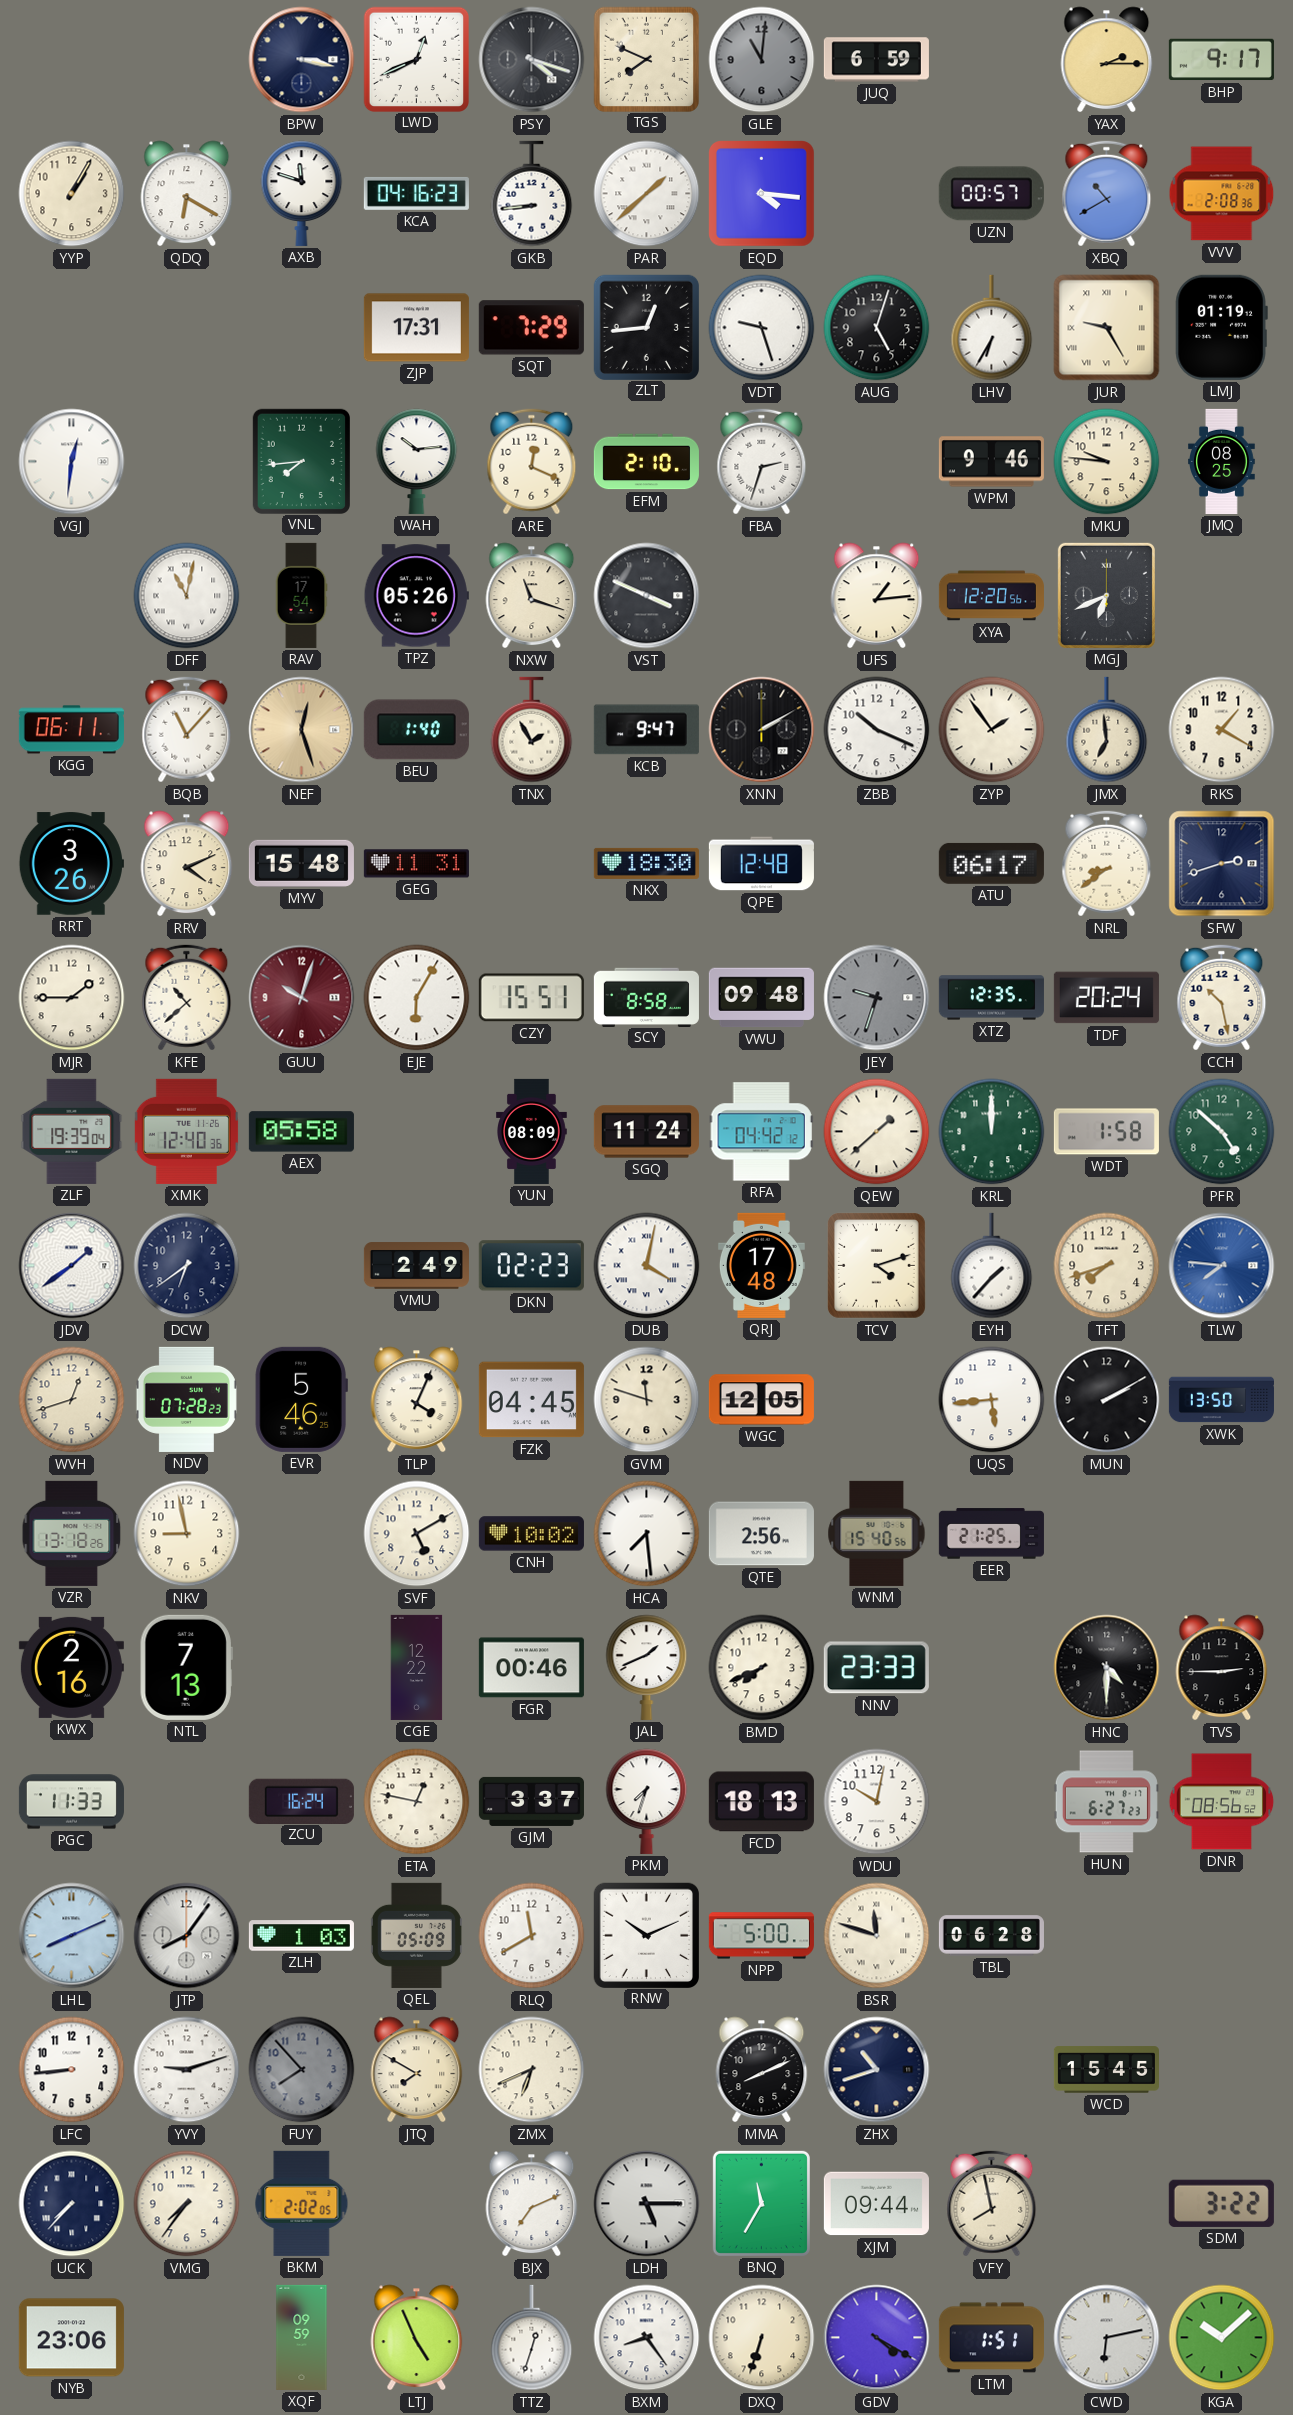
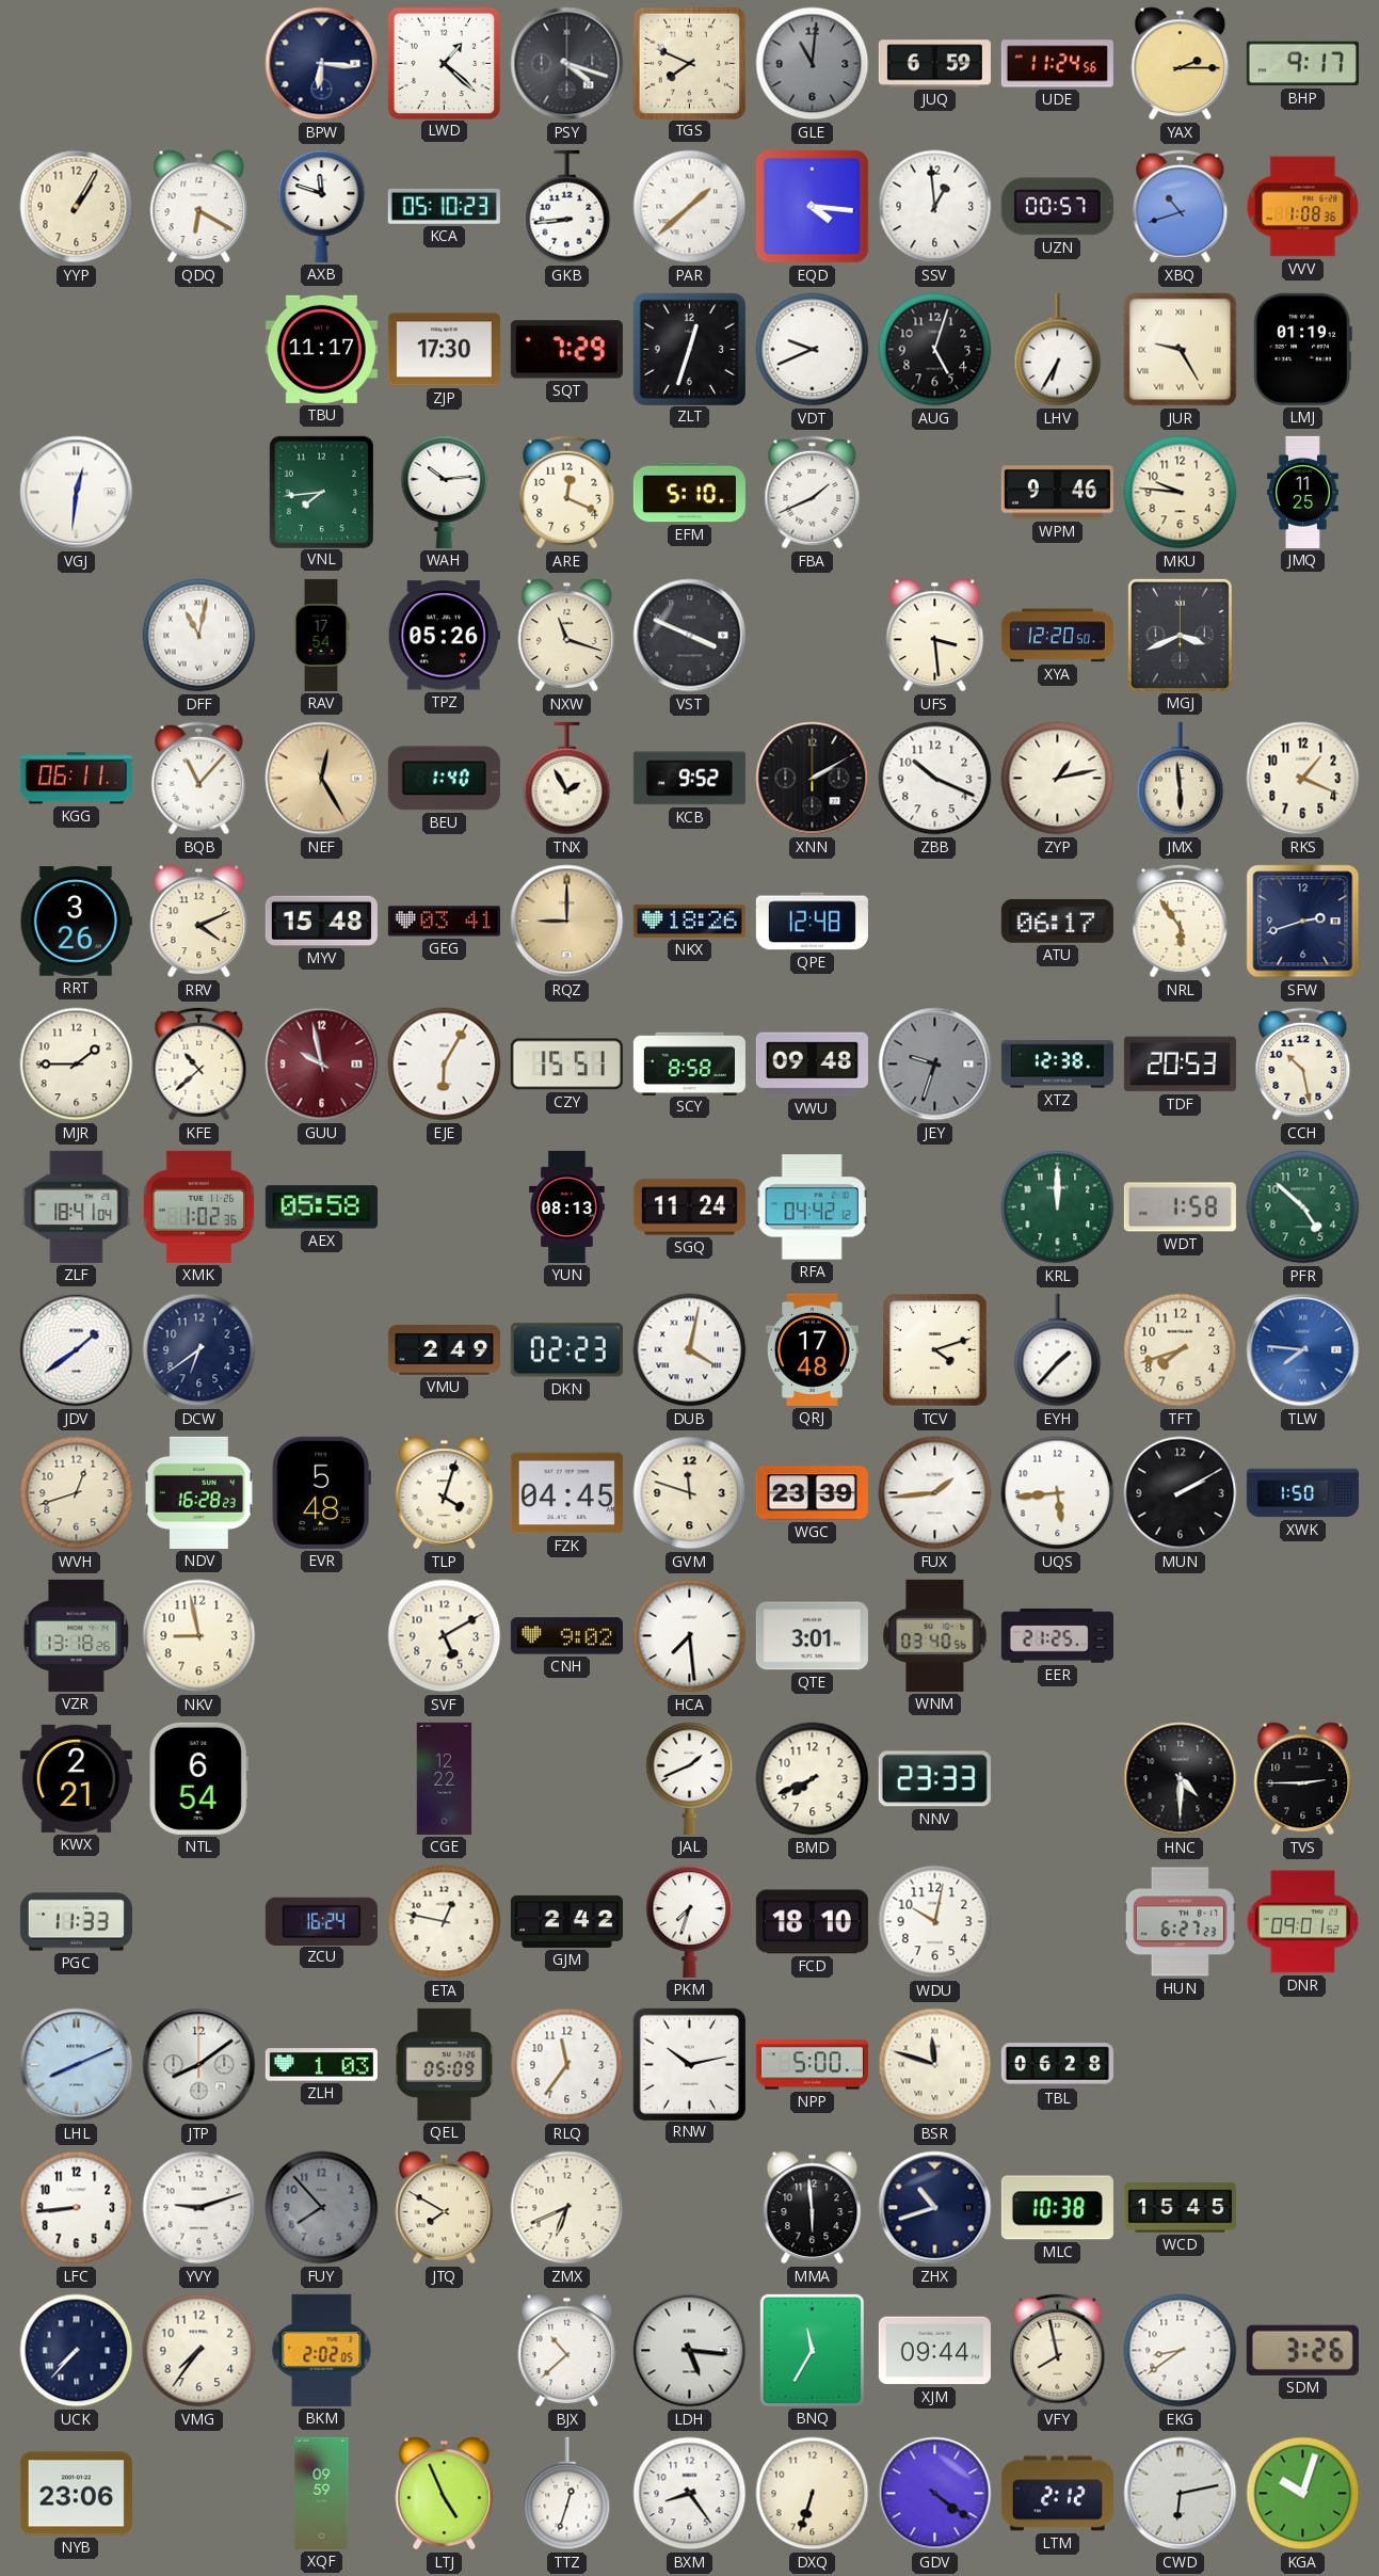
BPW: 3:17 -> 6:16 (322, 64)
LWD: 12:41 -> 1:22 (444, 63)
UDE: none -> 11:24 (1057, 64)
KCA: 04:16 -> 05:10 (444, 206)
SSV: none -> 12:59 (935, 207)
XBQ: 10:40 -> 10:42 (1181, 207)
VVV: 2:08 -> 1:08 (1303, 207)
TBU: none -> 11:17 (321, 349)
ZJP: 17:31 -> 17:30 (444, 350)
ZLT: 12:44 -> 12:33 (689, 349)
VDT: 9:27 -> 9:41 (813, 350)
EFM: 2:10 -> 5:10 (689, 493)
FBA: 2:33 -> 1:41 (813, 493)
JMQ: 08:25 -> 11:25 (1303, 492)
UFS: 1:14 -> 3:29 (935, 636)
XYA: 12:20:56 -> 12:20:50 (1057, 636)
MGJ: 6:41 -> 3:41 (1180, 635)
NEF: 12:27 -> 12:25 (322, 779)
KCB: 9:47 -> 9:52 (689, 779)
ZYP: 1:54 -> 1:13 (1058, 779)
JMX: 6:59 -> 5:59 (1181, 779)
RKS: 1:20 -> 1:19 (1303, 779)
GEG: 11:31 -> 03:41 (444, 922)
RQZ: none -> 9:00 (567, 922)
NKX: 18:30 -> 18:26 (689, 921)
NRL: 8:39 -> 5:54 (1181, 922)
GUU: 10:03 -> 9:58 (322, 1065)
XTZ: 12:35 -> 12:38 (1057, 1065)
TDF: 20:24 -> 20:53 (1180, 1065)
ZLF: 19:39 -> 18:41 (77, 1206)
XMK: 12:40 -> 1:02 (198, 1206)
YUN: 08:09 -> 08:13 (567, 1206)
QEW: 1:38 -> none (877, 1132)
NDV: 07:28 -> 16:28 (198, 1492)
EVR: 5:46 -> 5:48 (321, 1492)
TLP: 4:04 -> 4:03 (445, 1493)
WGC: 12:05 -> 23:39 (812, 1493)
FUX: none -> 1:44 (935, 1493)
XWK: 13:50 -> 1:50 (1302, 1493)
CNH: 10:02 -> 9:02 (566, 1636)
QTE: 2:56 -> 3:01 (812, 1636)
WNM: 15:40 -> 03:40 (935, 1635)
KWX: 2:16 -> 2:21 (76, 1778)
NTL: 7:13 -> 6:54 (198, 1778)
FGR: 00:46 -> none (531, 1668)
GJM: 3:37 -> 2:42 (566, 1921)
FCD: 18:13 -> 18:10 (812, 1922)
DNR: 08:56 -> 09:01 (1303, 1922)
JTP: 8:06 -> 8:09 (199, 2065)
RLQ: 11:40 -> 11:36 (567, 2065)
RNW: 10:11 -> 10:13 (689, 2064)
MMA: 8:11 -> 5:59 (813, 2208)
MLC: none -> 10:38 (1057, 2208)
BJX: 7:11 -> 10:38 (567, 2351)
LDH: 5:15 -> 5:16 (690, 2351)
EKG: none -> 8:39 (1181, 2351)
SDM: 3:22 -> 3:26 (1302, 2350)
GDV: 4:20 -> 4:21 (935, 2494)
LTM: 1:51 -> 2:12 (1057, 2494)
KGA: 10:08 -> 10:03 (1303, 2494)
